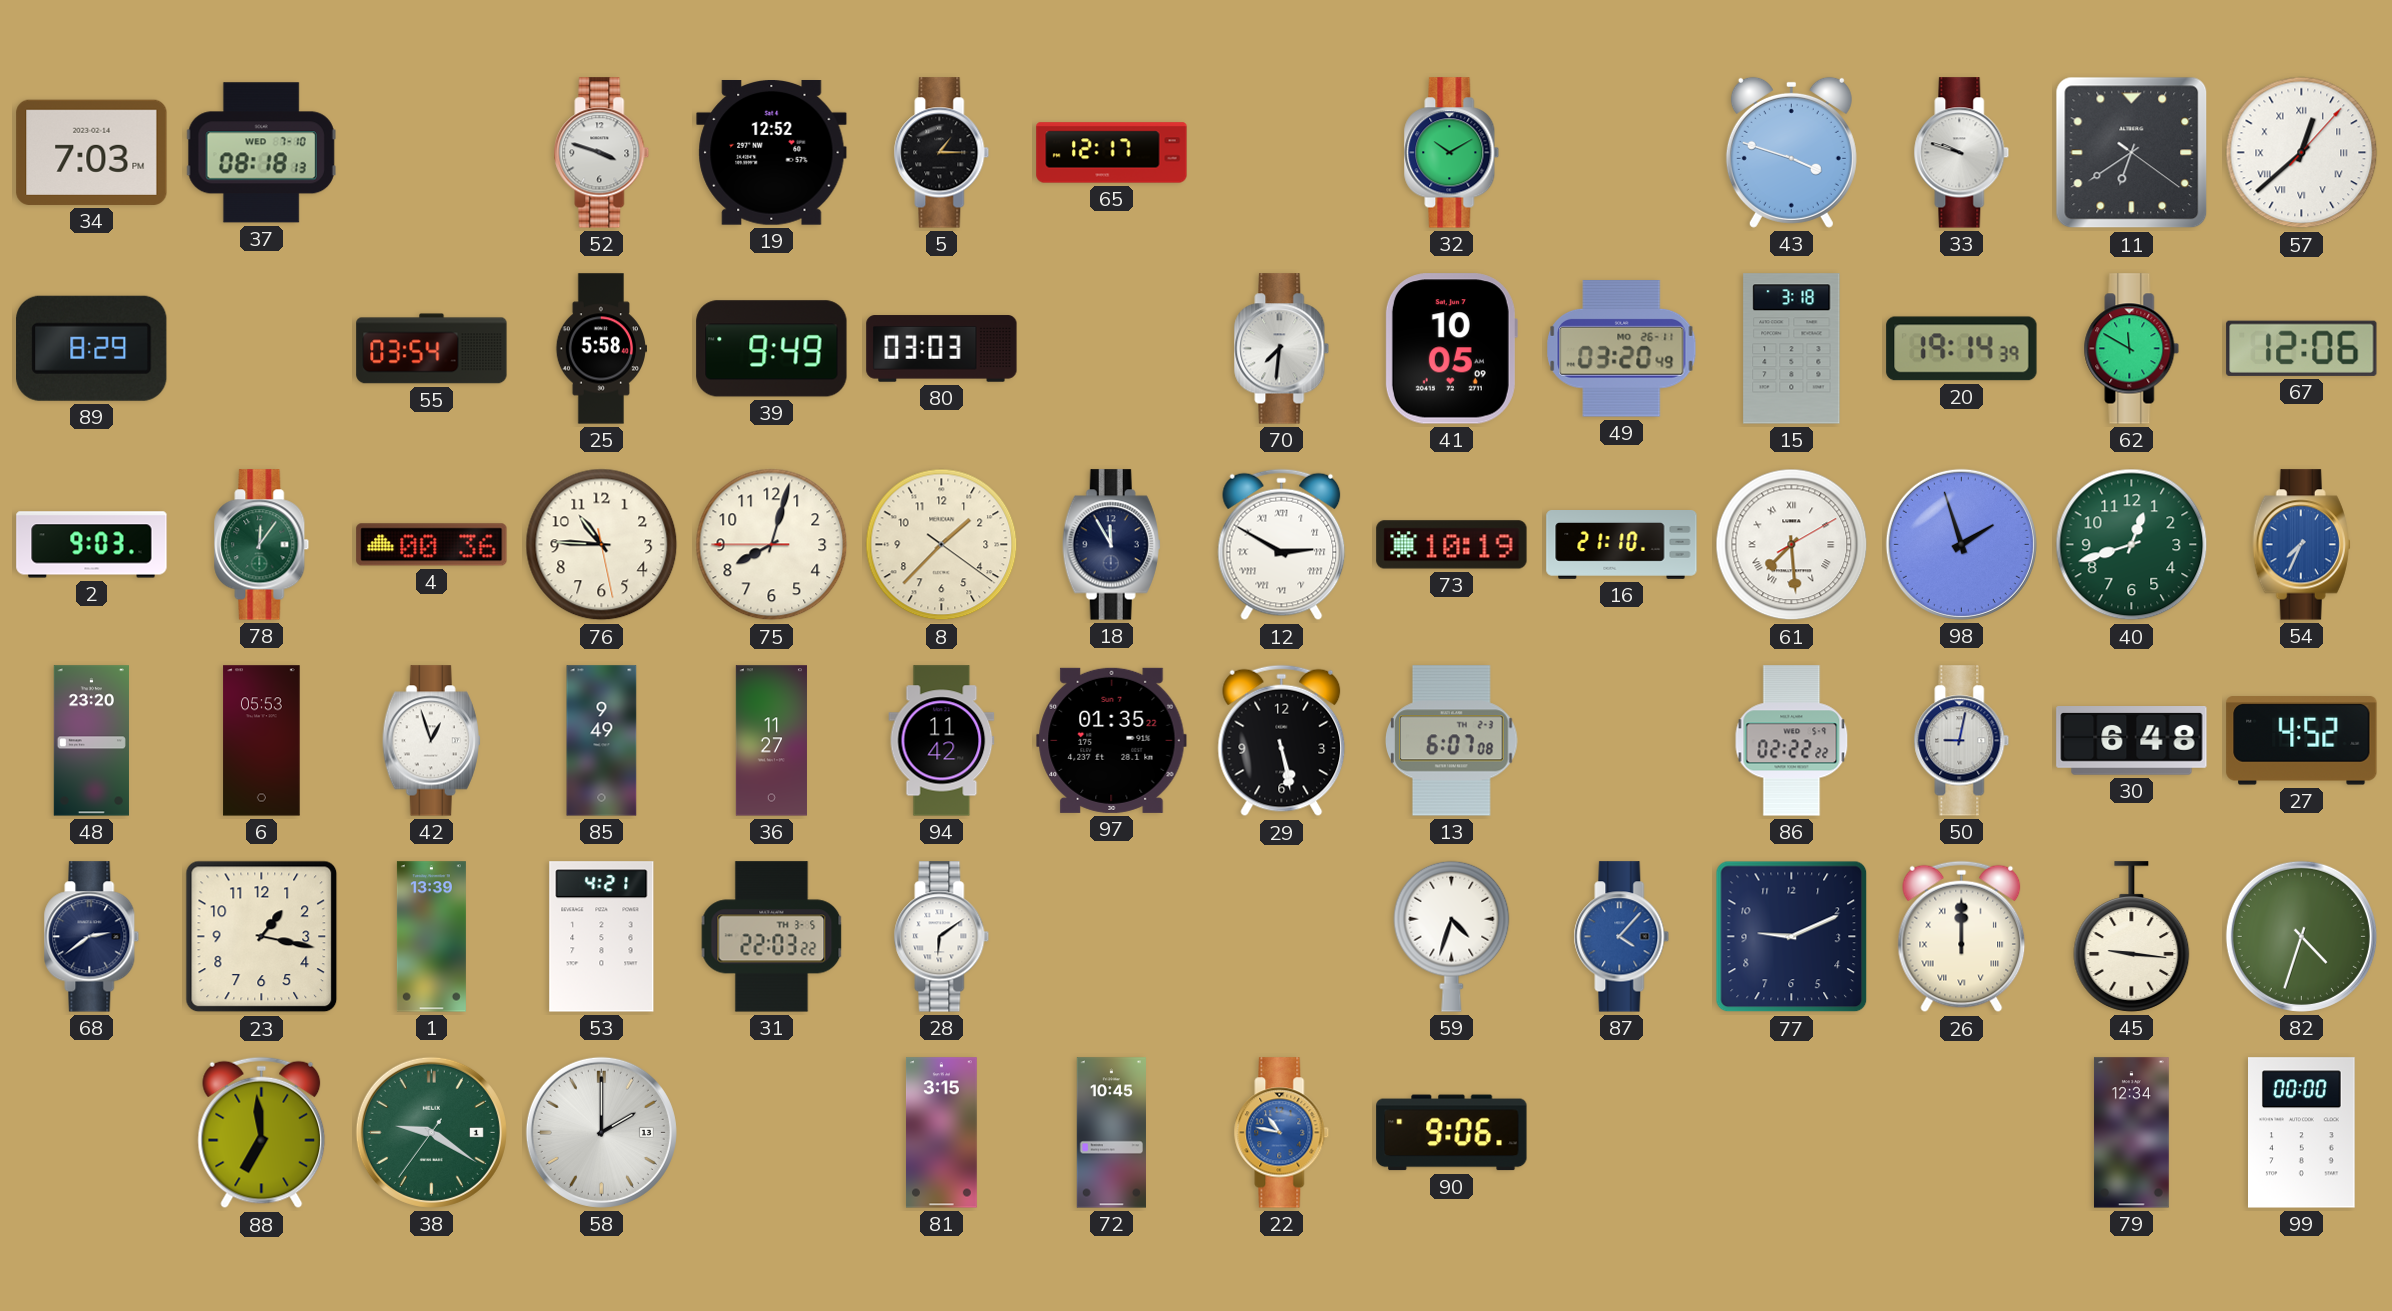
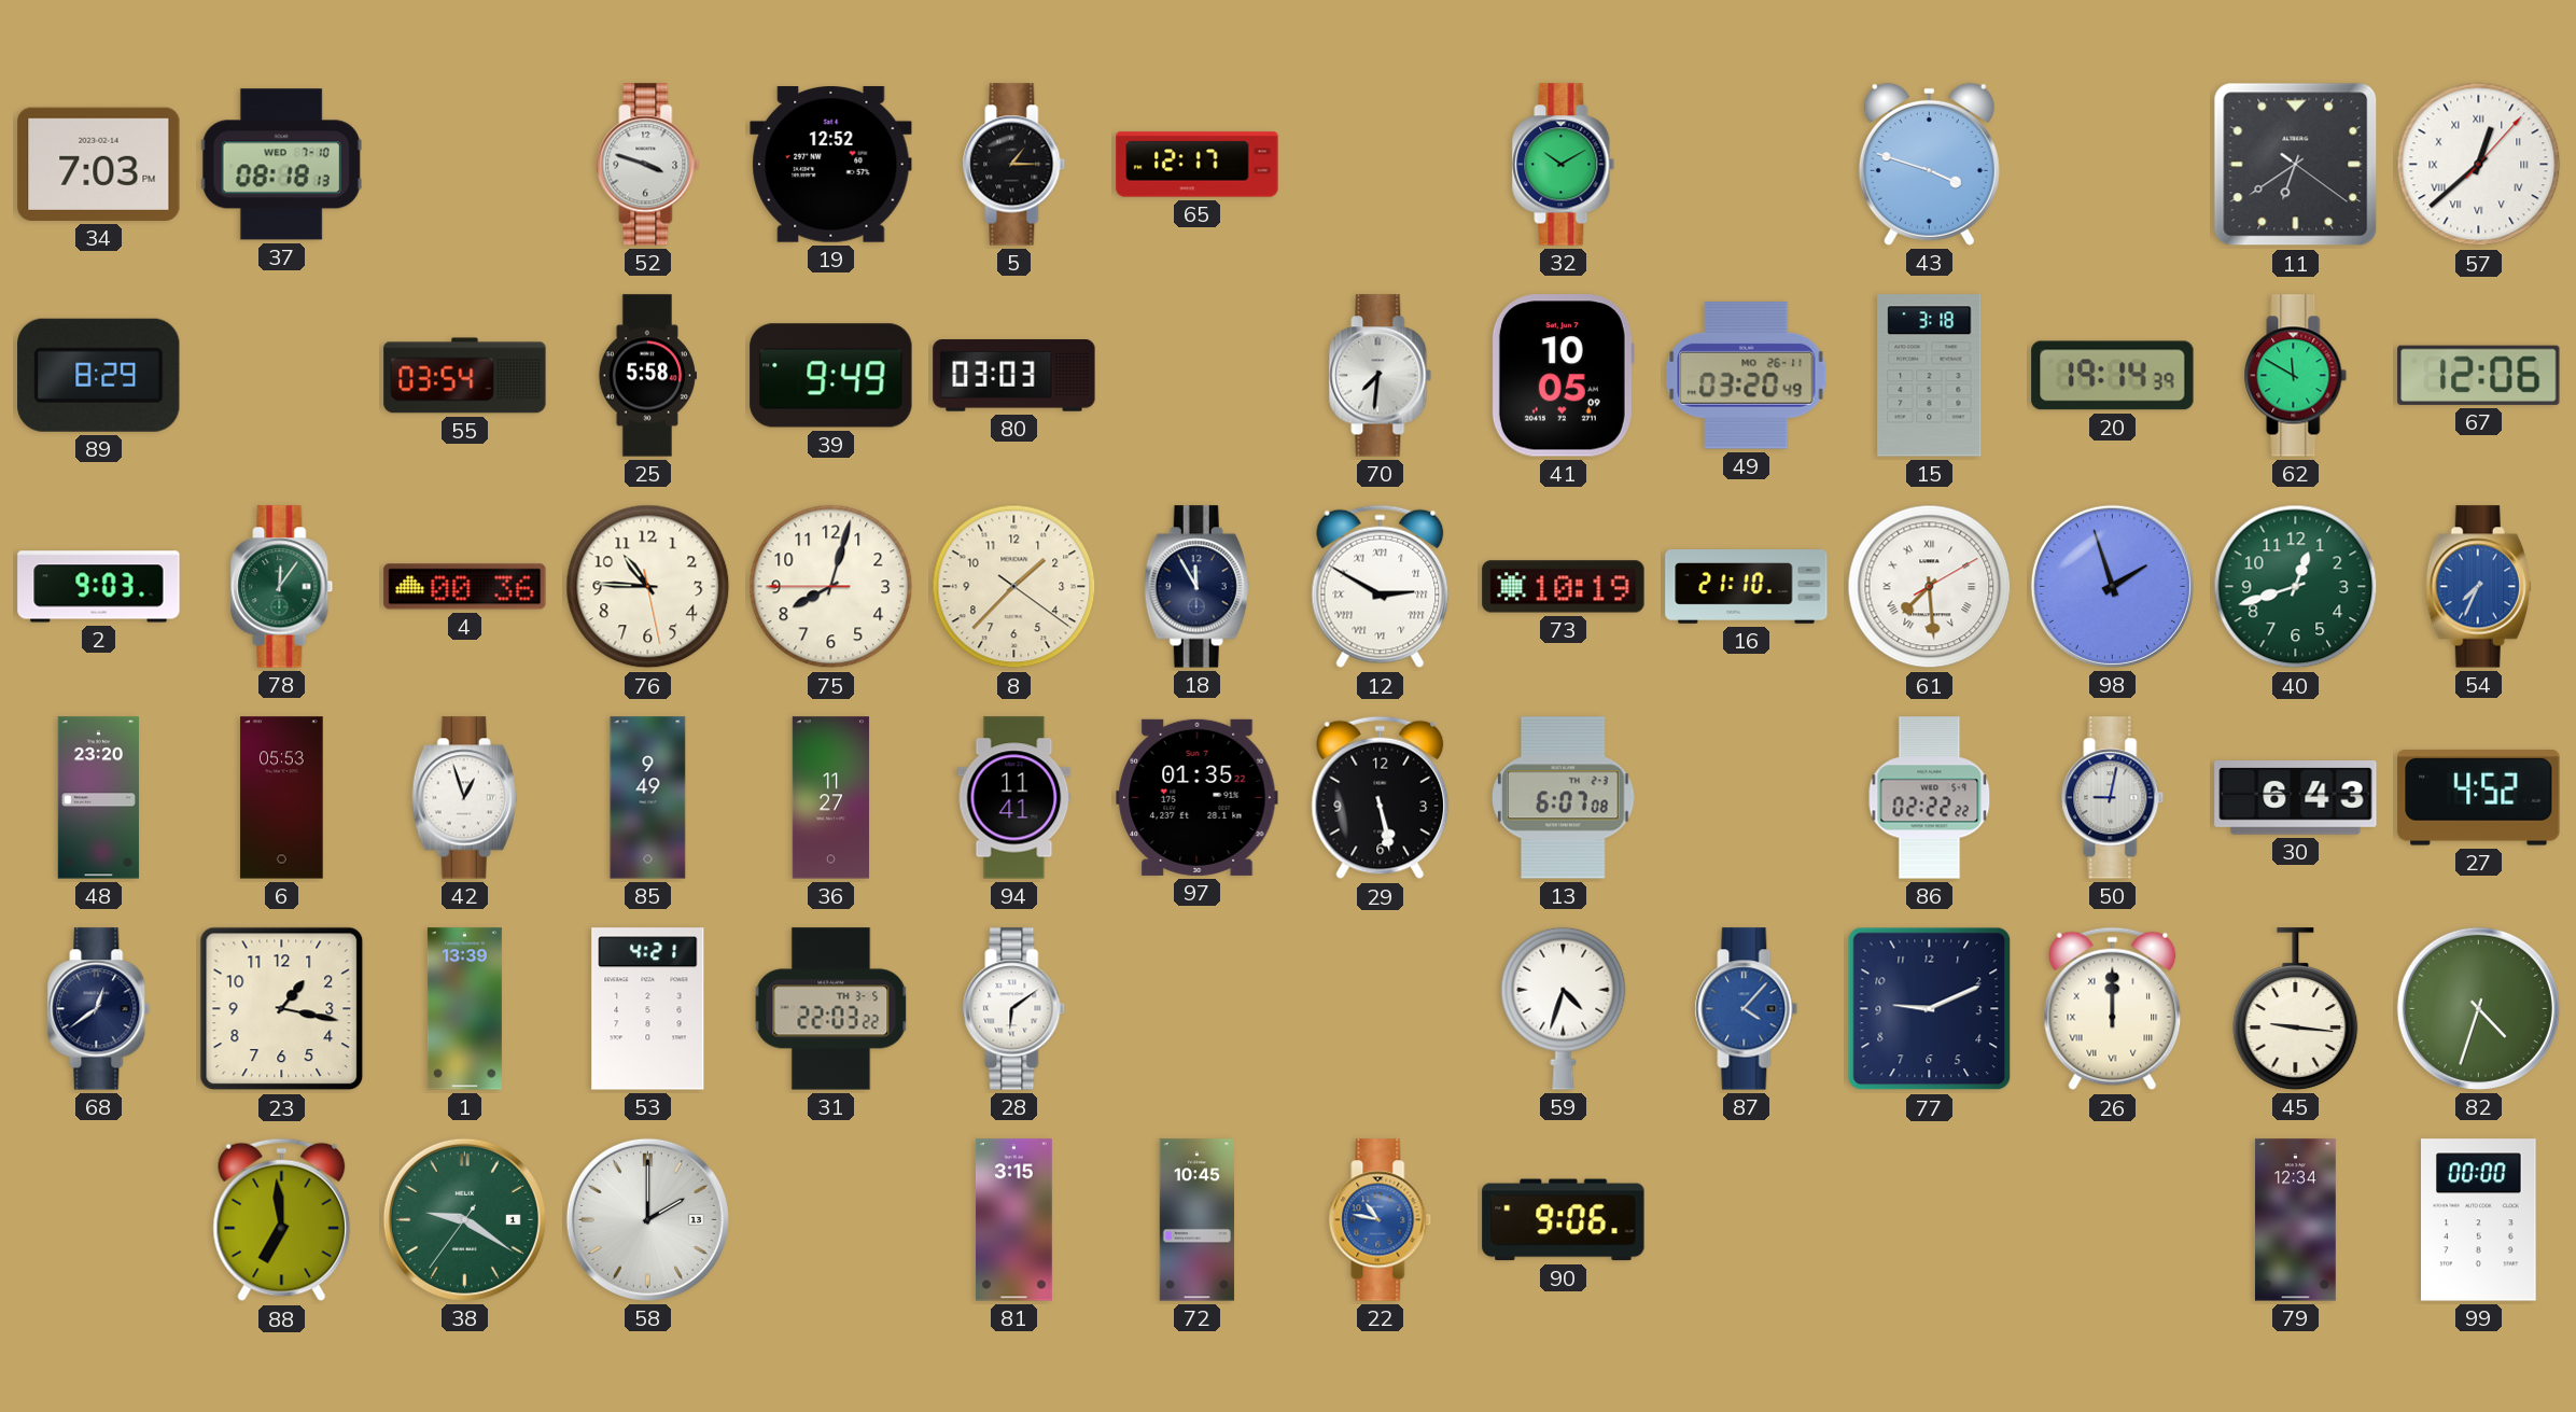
33: 9:48 -> none (1962, 153)
94: 11:42 -> 11:41 (1014, 798)
30: 6:48 -> 6:43 (2296, 798)
68: 2:39 -> 12:39 (99, 1009)
